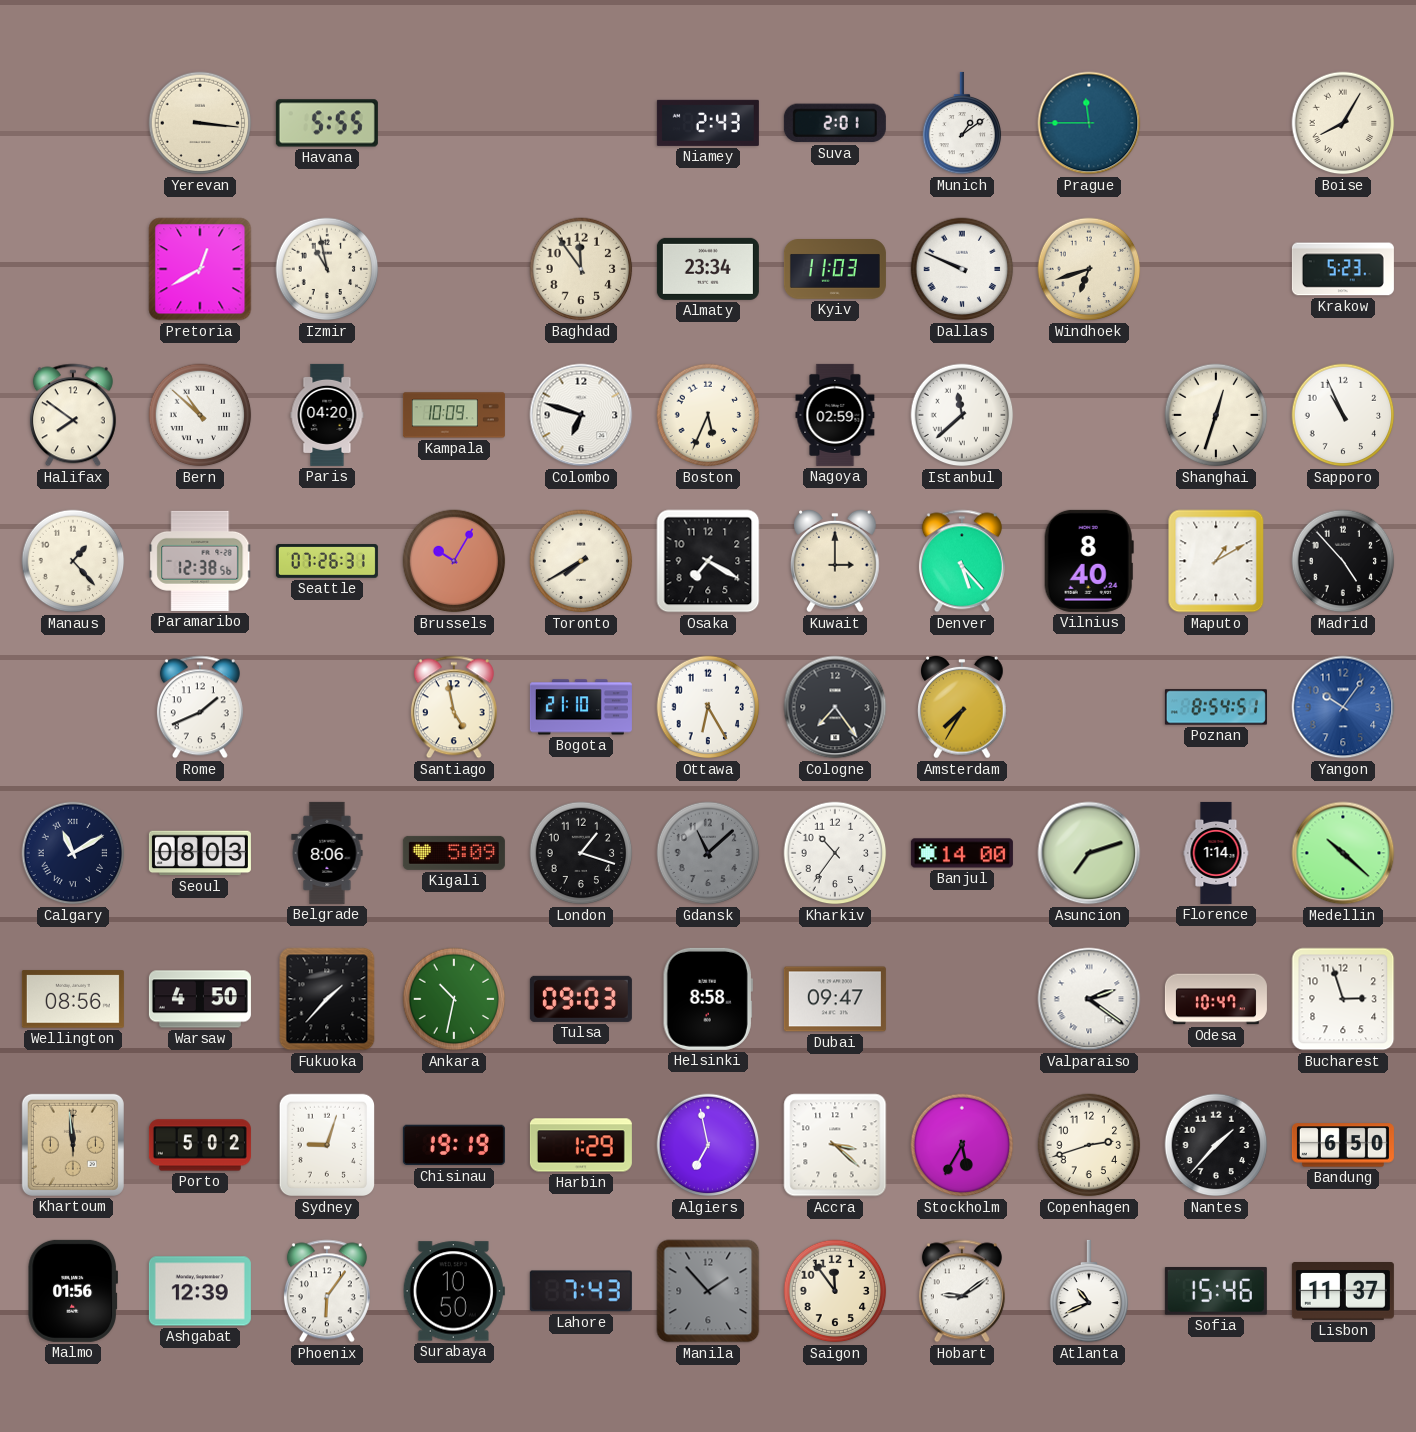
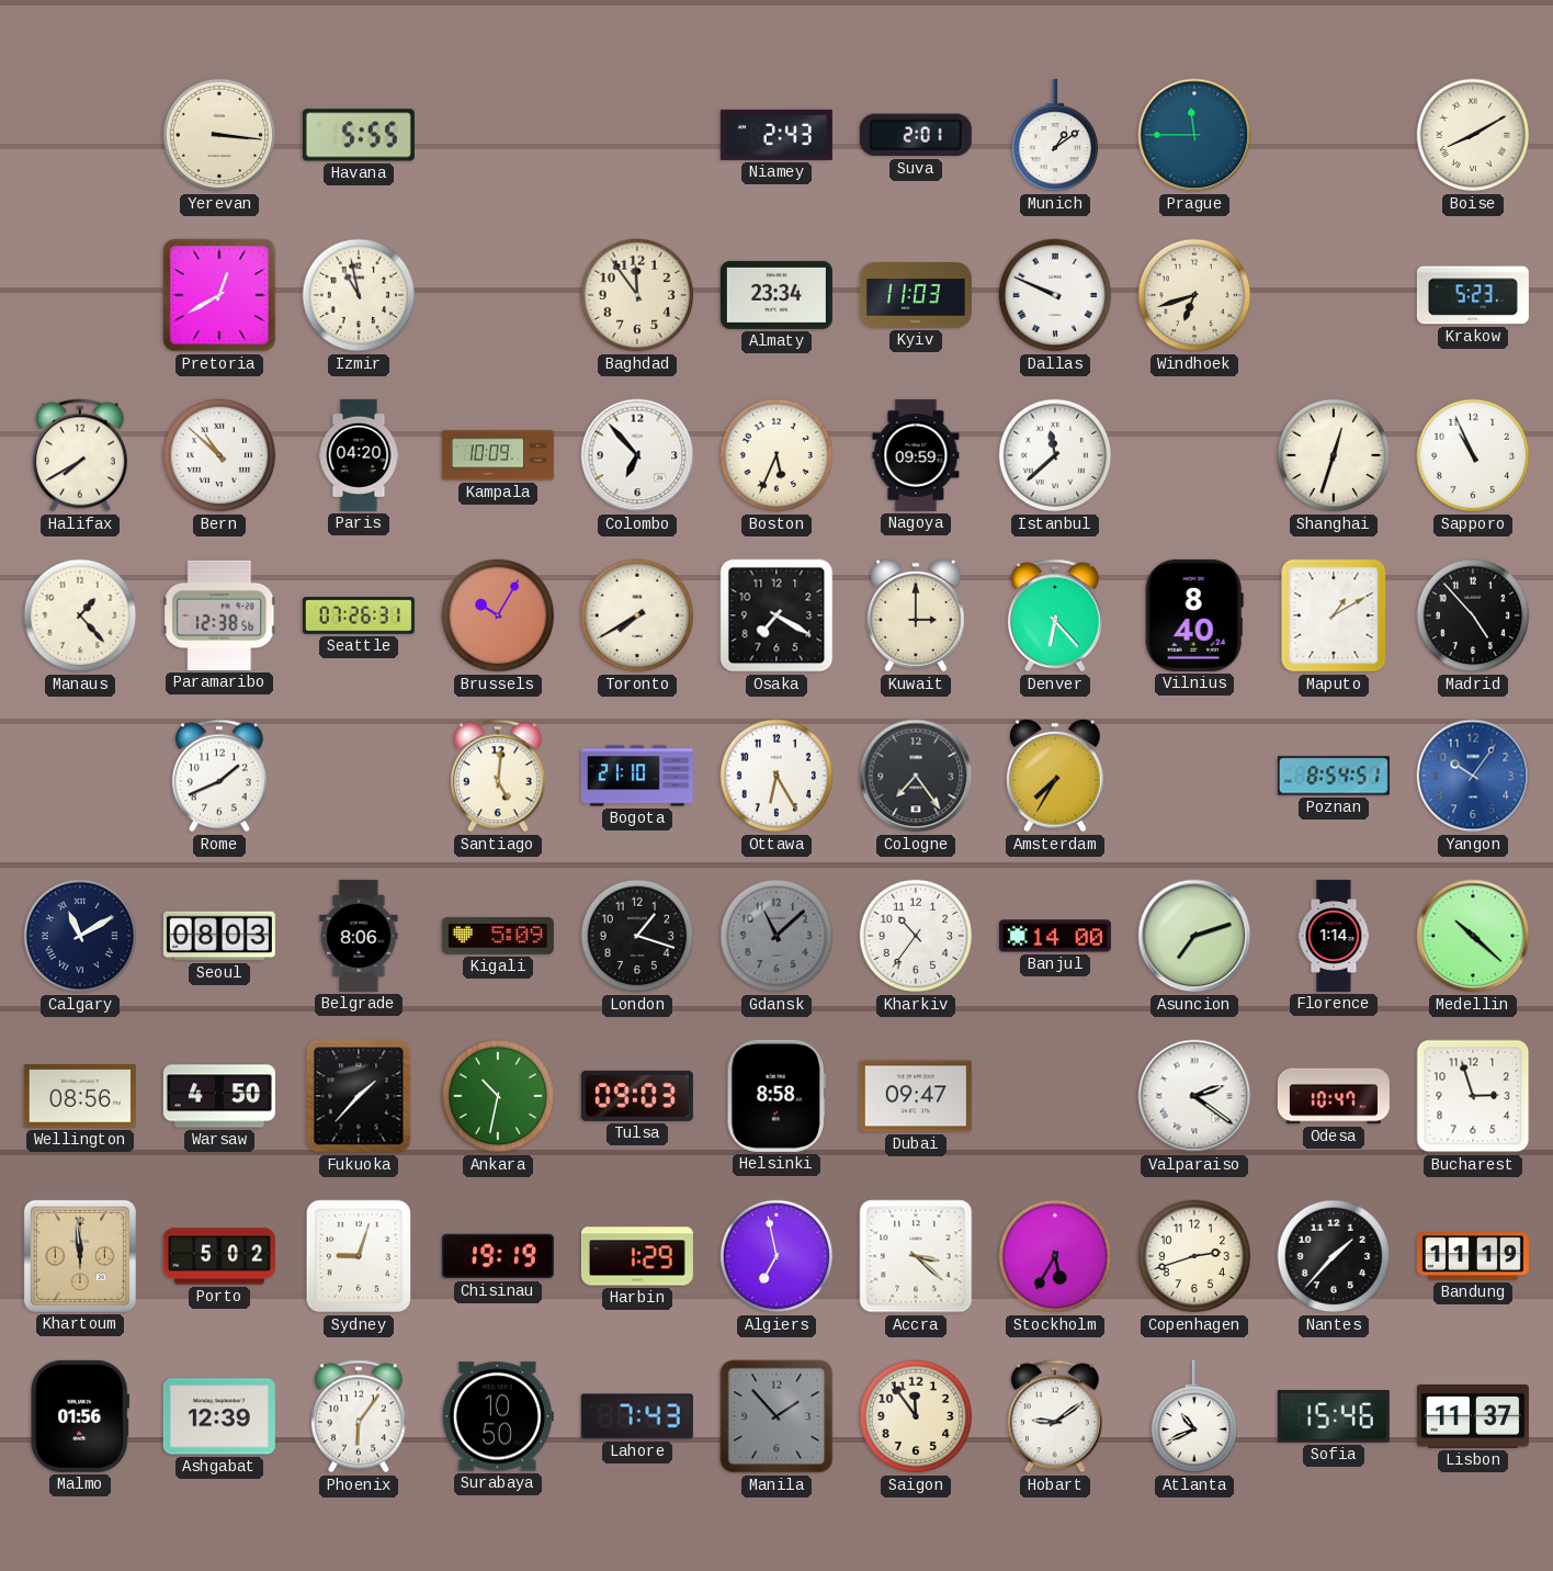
Boise: 8:05 -> 8:10 (1473, 135)
Halifax: 7:51 -> 7:40 (80, 455)
Colombo: 6:48 -> 6:53 (637, 455)
Nagoya: 02:59 -> 09:59 (916, 455)
Denver: 5:23 -> 6:23 (1055, 615)
Santiago: 4:58 -> 5:01 (498, 776)
Bandung: 6:50 -> 11:19 (1473, 1256)
